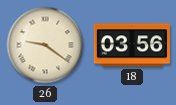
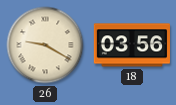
26: 9:21 -> 9:20 (45, 45)
